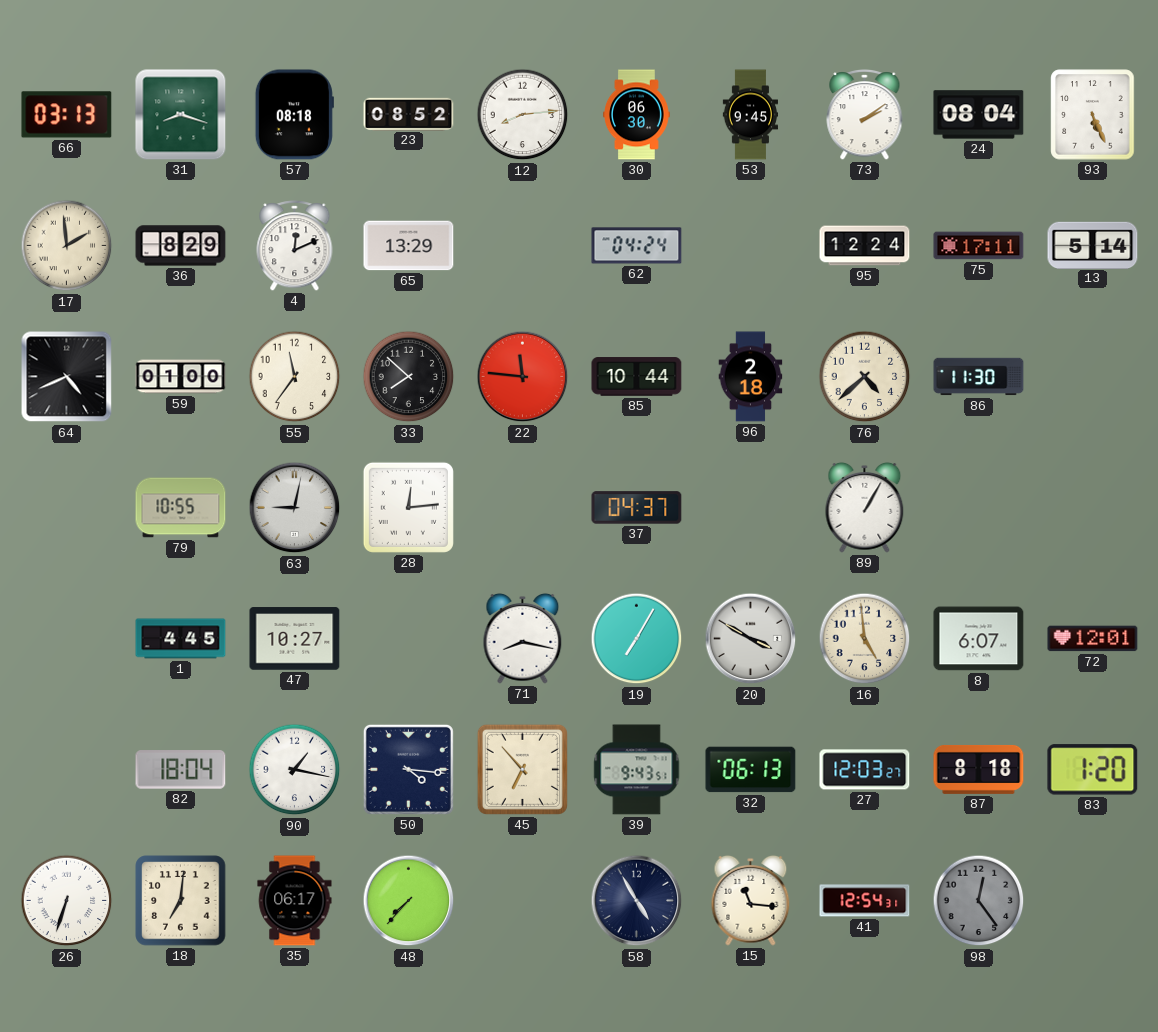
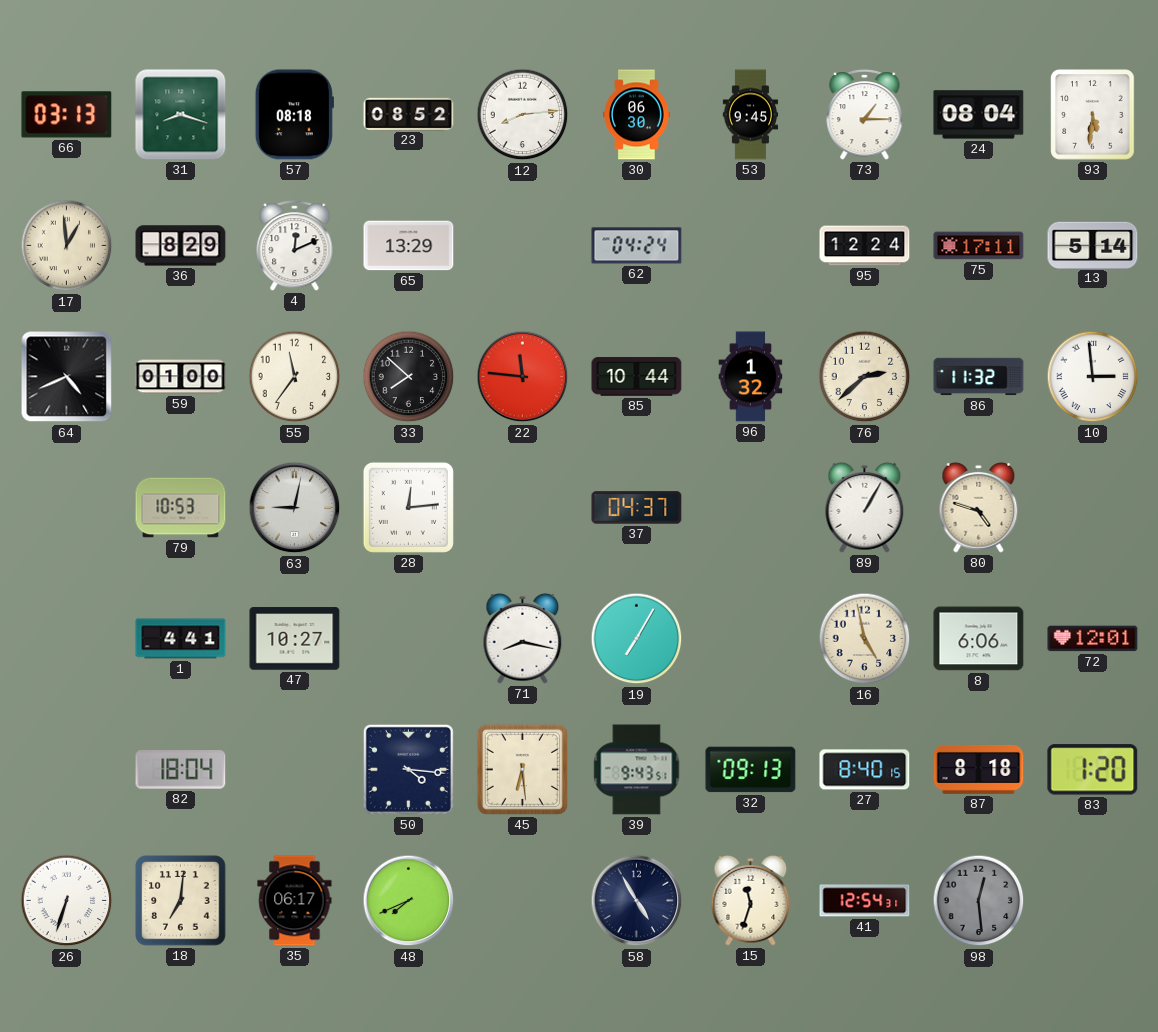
73: 2:09 -> 1:15 (865, 115)
93: 5:26 -> 5:31 (1093, 115)
17: 1:59 -> 12:59 (67, 246)
96: 2:18 -> 1:32 (751, 377)
76: 4:38 -> 2:38 (865, 377)
86: 11:30 -> 11:32 (979, 377)
10: none -> 2:59 (1093, 377)
79: 10:55 -> 10:53 (181, 508)
80: none -> 4:48 (979, 507)
1: 4:45 -> 4:41 (181, 639)
20: 3:50 -> none (751, 639)
16: 4:59 -> 4:58 (865, 639)
8: 6:07 -> 6:06 (979, 639)
90: 1:17 -> none (295, 770)
45: 6:53 -> 6:29 (522, 769)
32: 06:13 -> 09:13 (751, 770)
27: 12:03 -> 8:40 (865, 770)
48: 7:37 -> 7:41 (409, 901)
15: 11:16 -> 11:33 (751, 900)
98: 12:24 -> 12:29 (979, 901)
